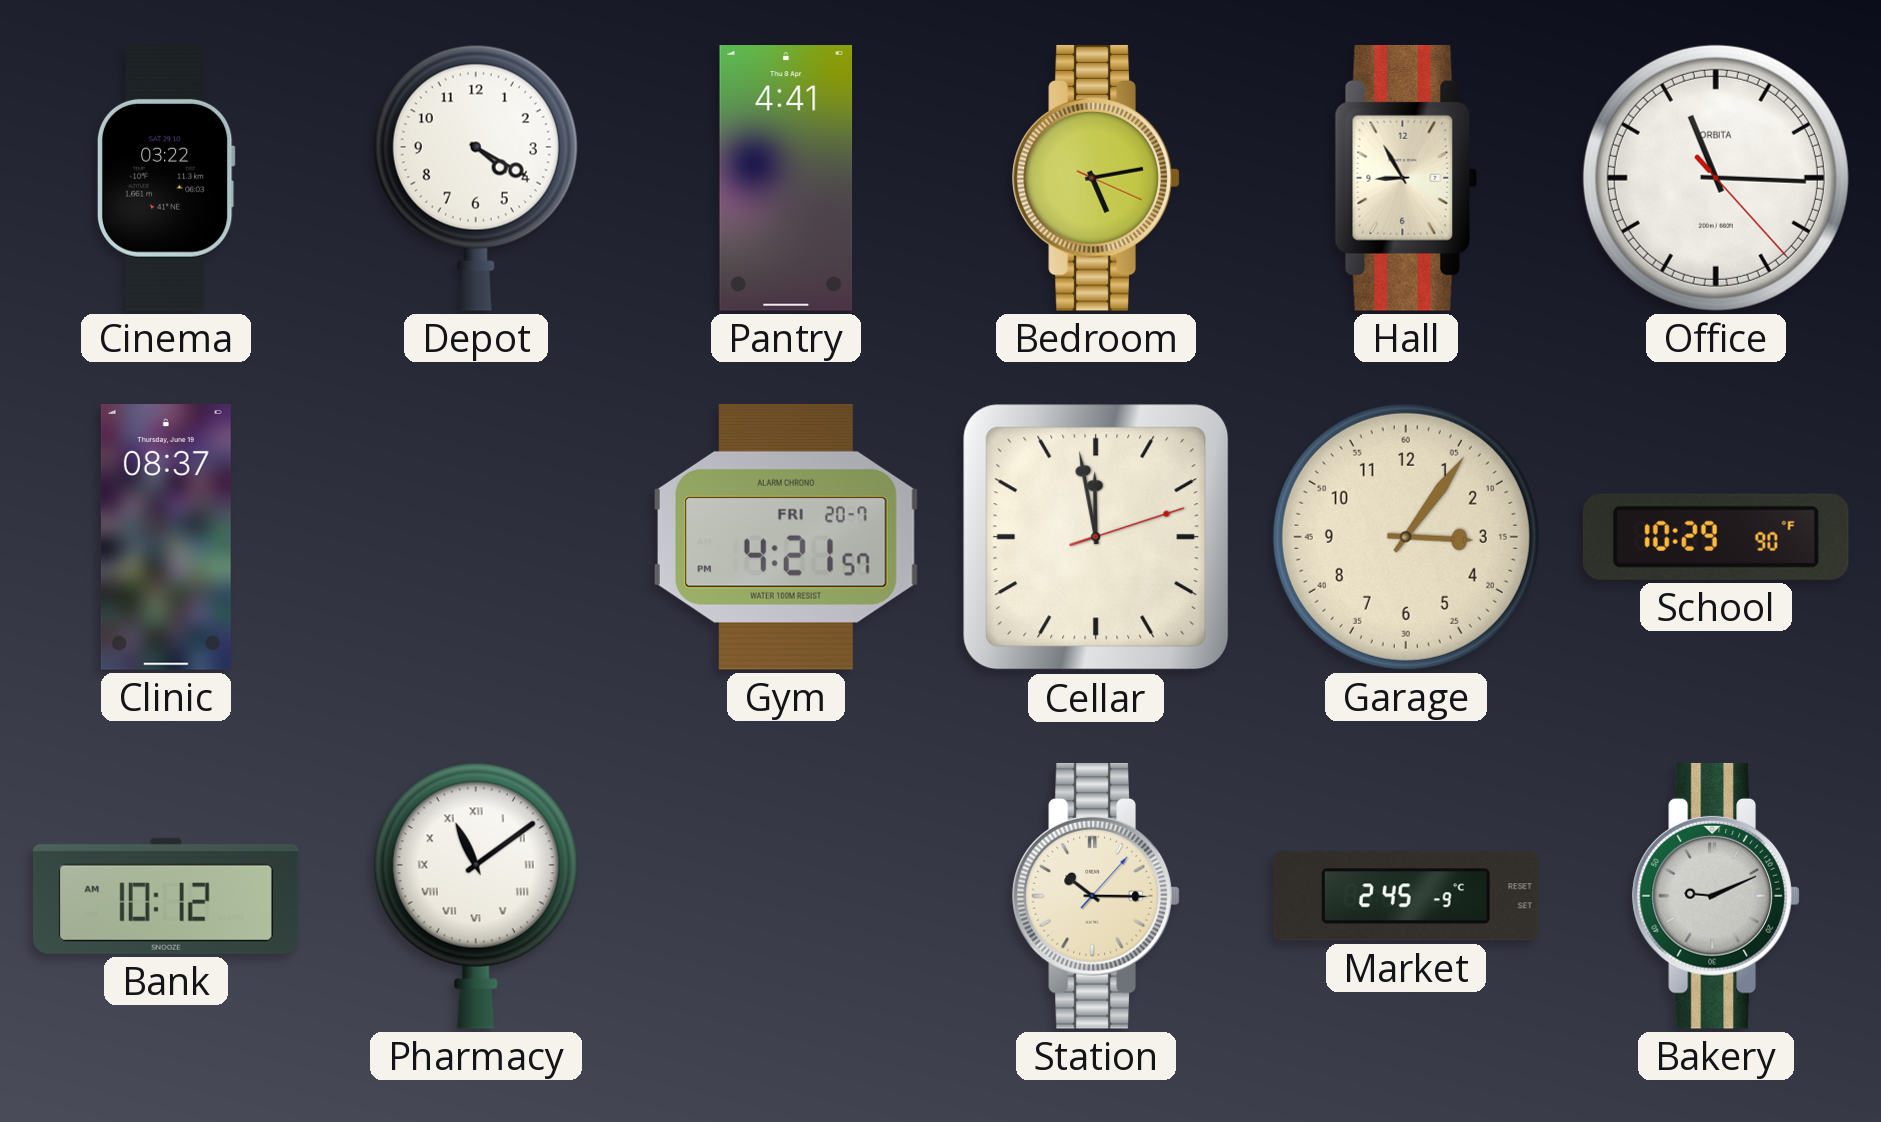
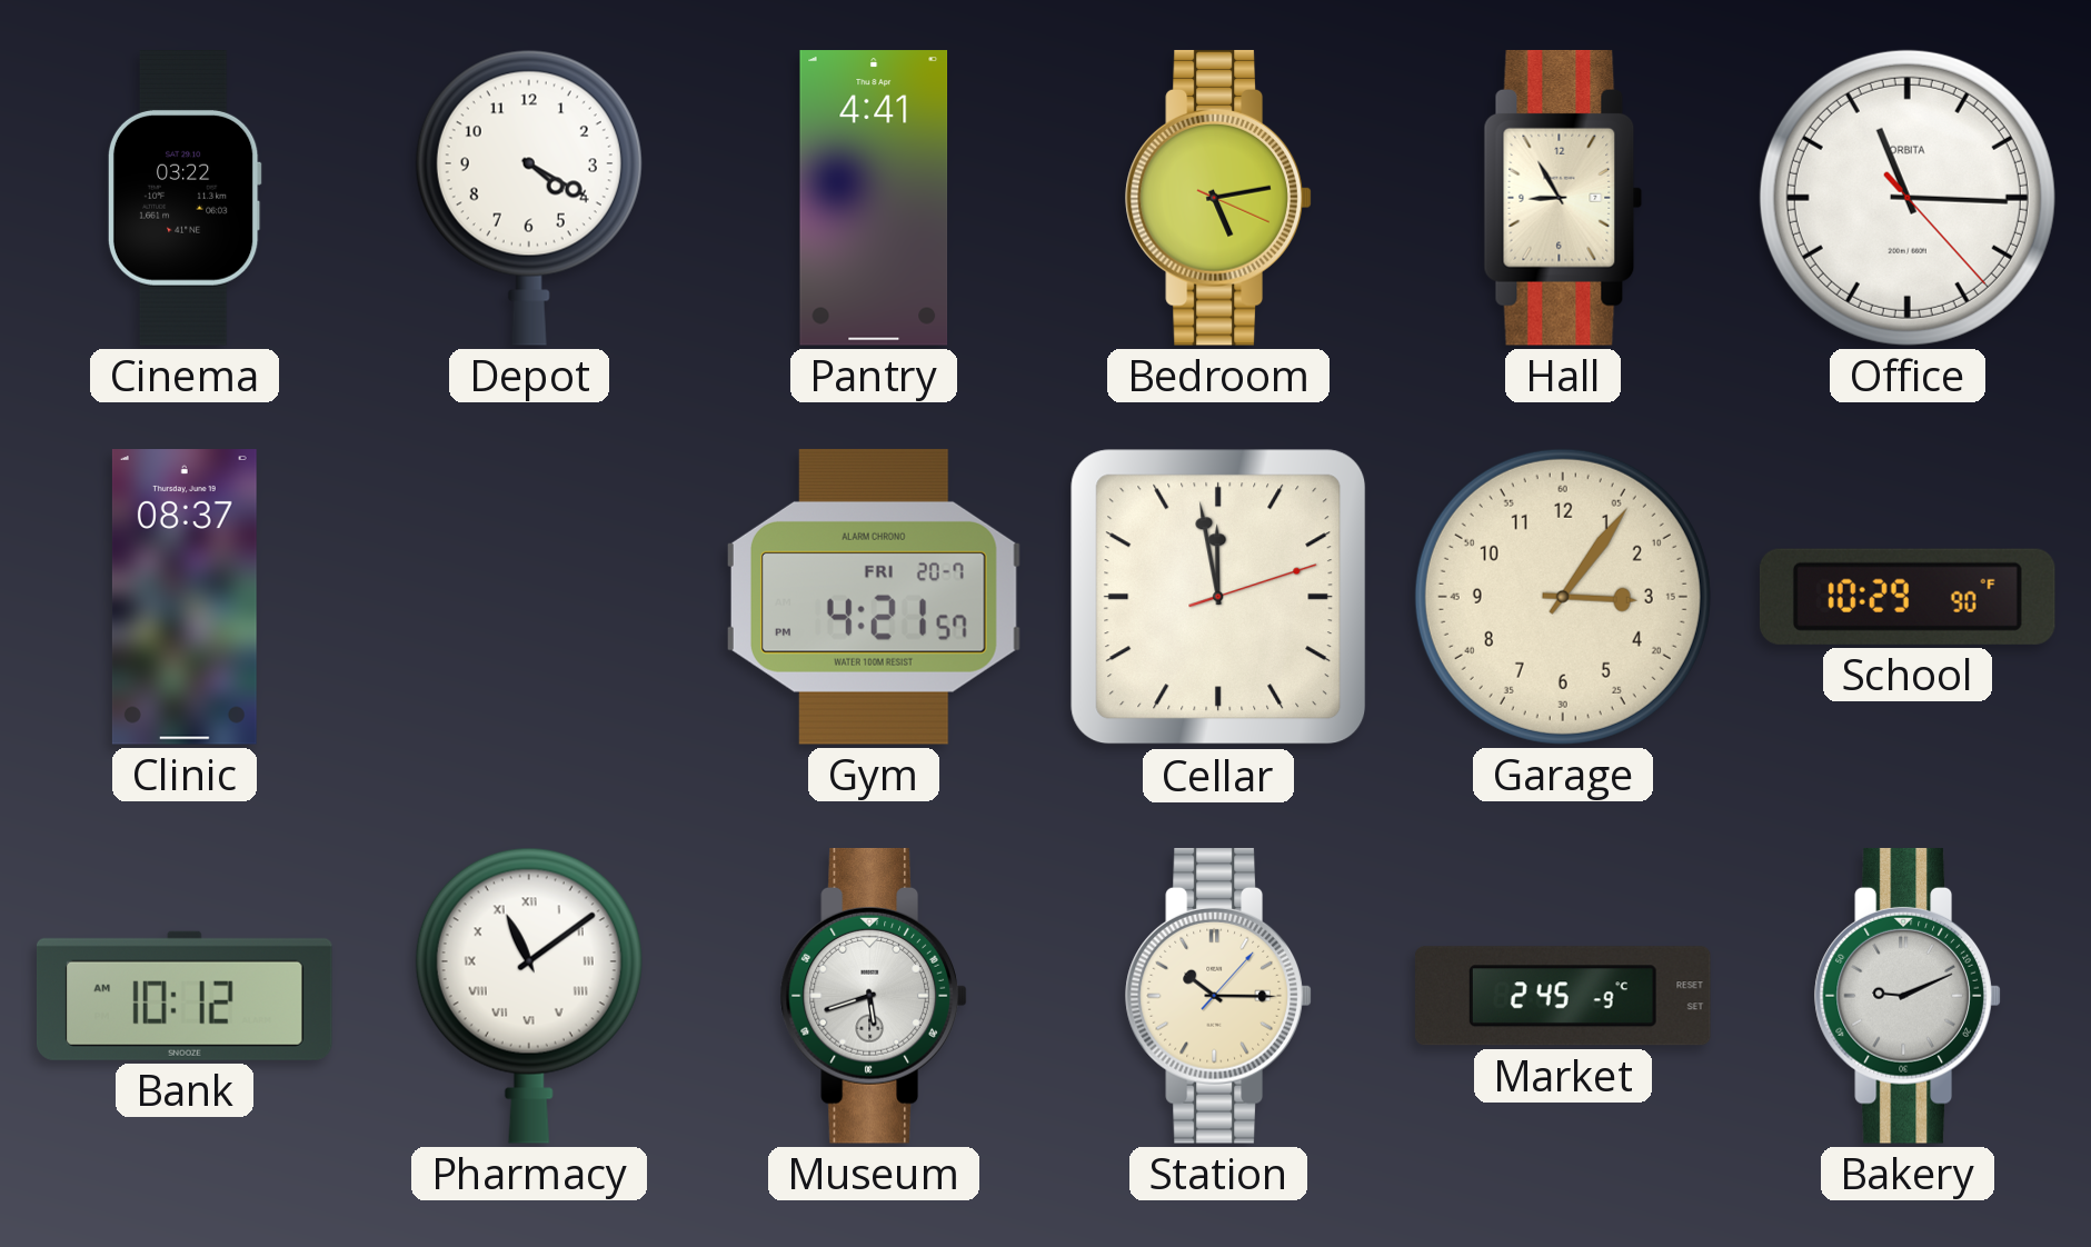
Museum: none -> 5:42 (874, 996)
